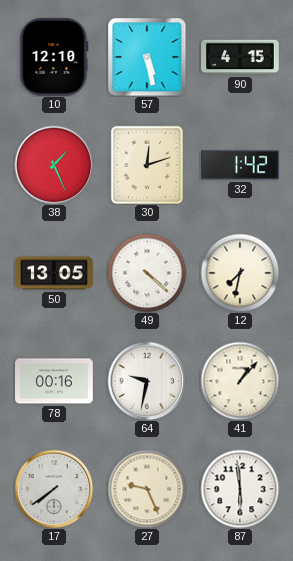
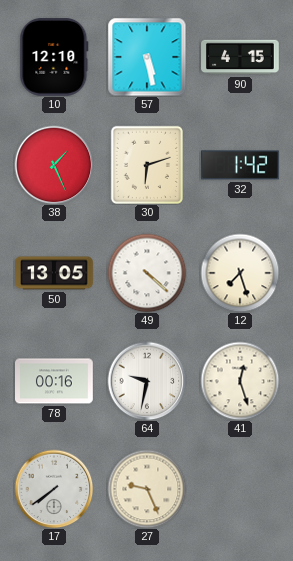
30: 12:12 -> 6:12 (146, 164)
12: 7:32 -> 7:27 (240, 273)
41: 1:07 -> 12:27 (240, 381)
87: 5:59 -> none (240, 489)
